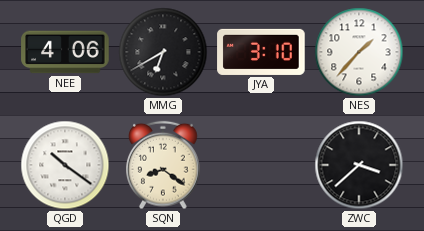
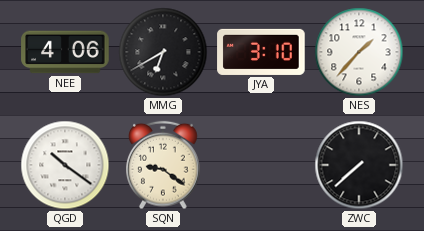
SQN: 8:21 -> 9:21 (164, 165)
ZWC: 3:38 -> 7:38 (359, 165)
